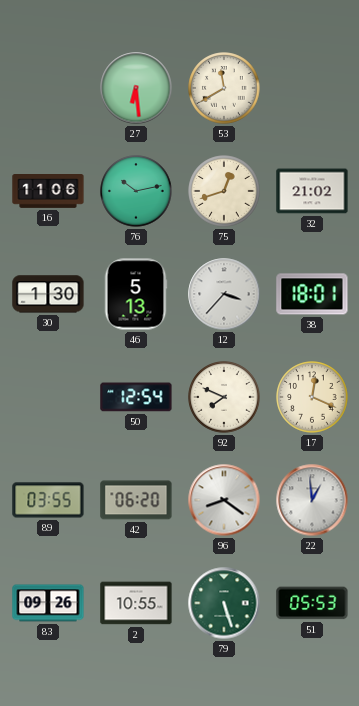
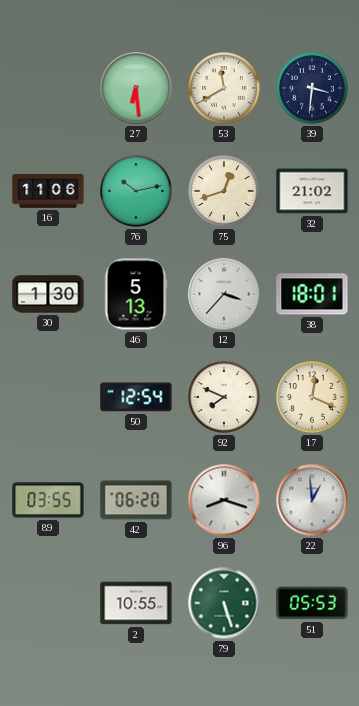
39: none -> 3:31 (312, 88)
96: 8:21 -> 8:18 (224, 500)
83: 09:26 -> none (48, 603)
